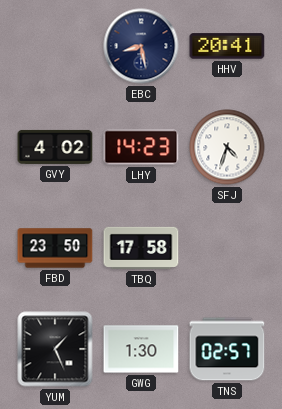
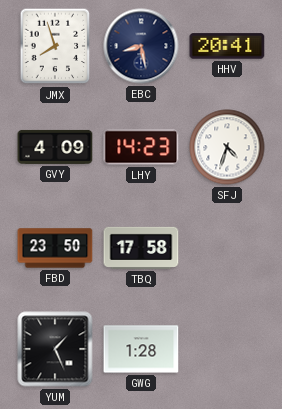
JMX: none -> 7:57 (55, 46)
GVY: 4:02 -> 4:09 (55, 147)
GWG: 1:30 -> 1:28 (141, 349)
TNS: 02:57 -> none (227, 349)
